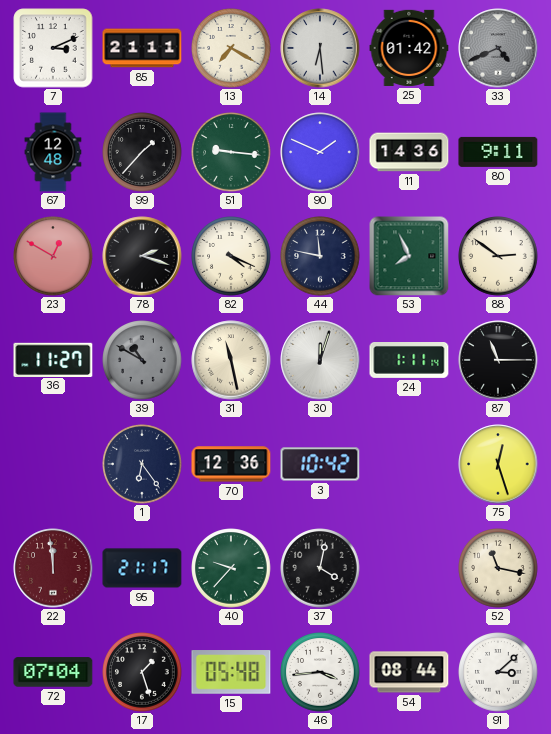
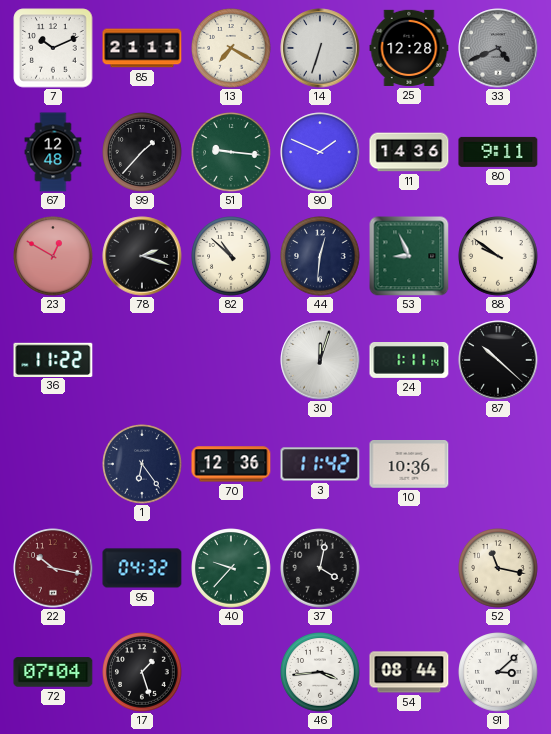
7: 3:11 -> 10:11 (53, 48)
14: 6:29 -> 6:33 (320, 48)
25: 01:42 -> 12:28 (409, 48)
82: 4:19 -> 10:52 (231, 256)
44: 11:47 -> 12:31 (320, 256)
53: 7:56 -> 8:56 (409, 256)
88: 2:51 -> 9:51 (498, 256)
36: 11:27 -> 11:22 (53, 359)
39: 10:50 -> none (142, 360)
31: 11:28 -> none (231, 360)
87: 11:15 -> 10:22 (498, 360)
3: 10:42 -> 11:42 (320, 464)
10: none -> 10:36 (409, 465)
75: 12:27 -> none (498, 464)
22: 11:59 -> 10:17 (53, 568)
95: 21:17 -> 04:32 (142, 568)
15: 05:48 -> none (231, 672)
